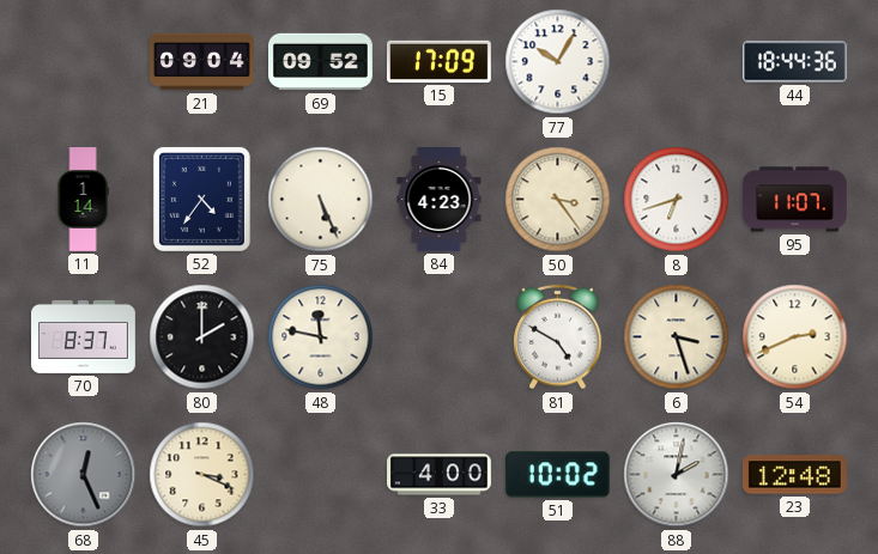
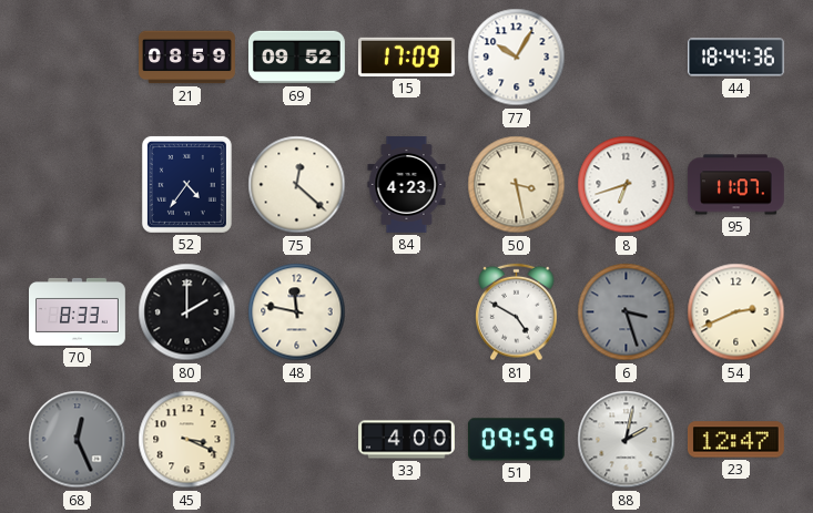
21: 09:04 -> 08:59 (187, 58)
11: 1:14 -> none (83, 200)
75: 5:26 -> 12:22 (297, 185)
50: 3:24 -> 3:28 (517, 185)
70: 8:37 -> 8:33 (78, 311)
6 dial: cream -> grey (627, 312)
51: 10:02 -> 09:59 (516, 440)
23: 12:48 -> 12:47 (735, 440)
